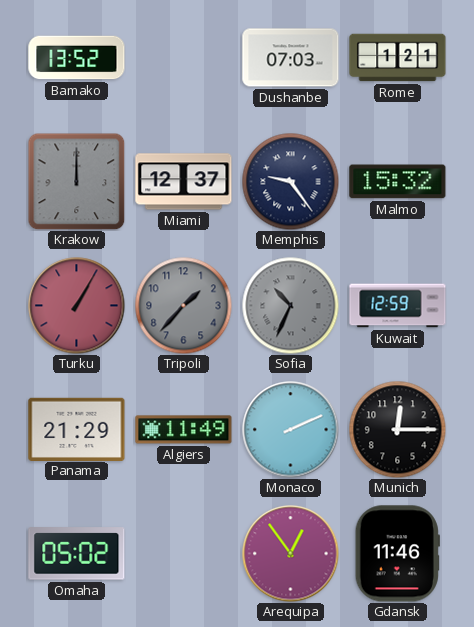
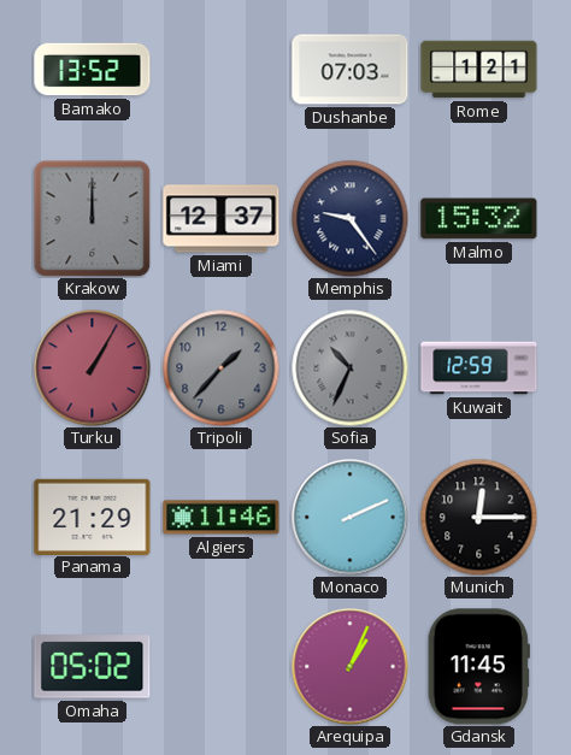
Algiers: 11:49 -> 11:46 (222, 518)
Arequipa: 12:54 -> 1:04 (351, 667)
Gdansk: 11:46 -> 11:45 (478, 667)
